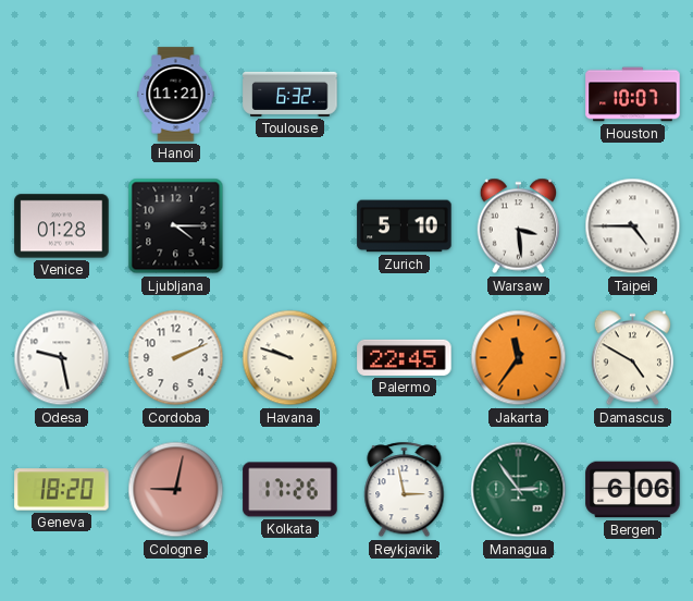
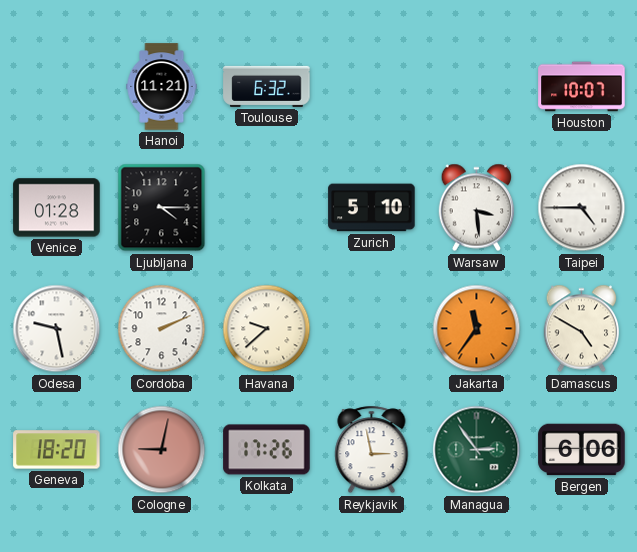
Havana: 9:48 -> 9:38 (267, 329)
Palermo: 22:45 -> none (405, 357)
